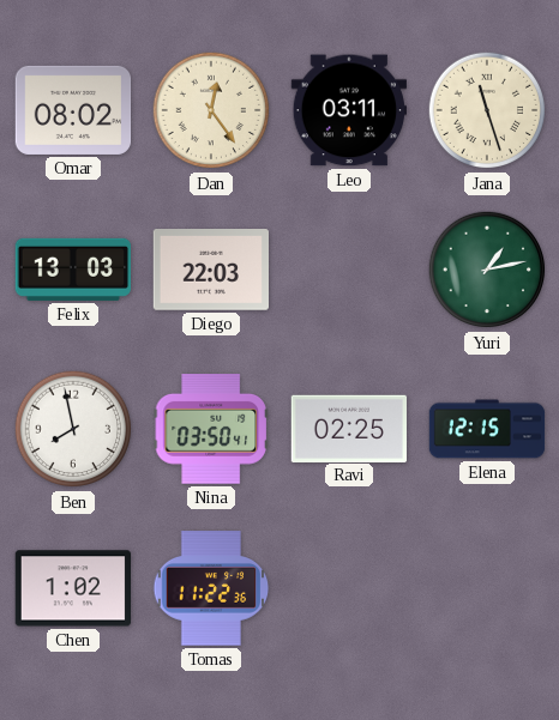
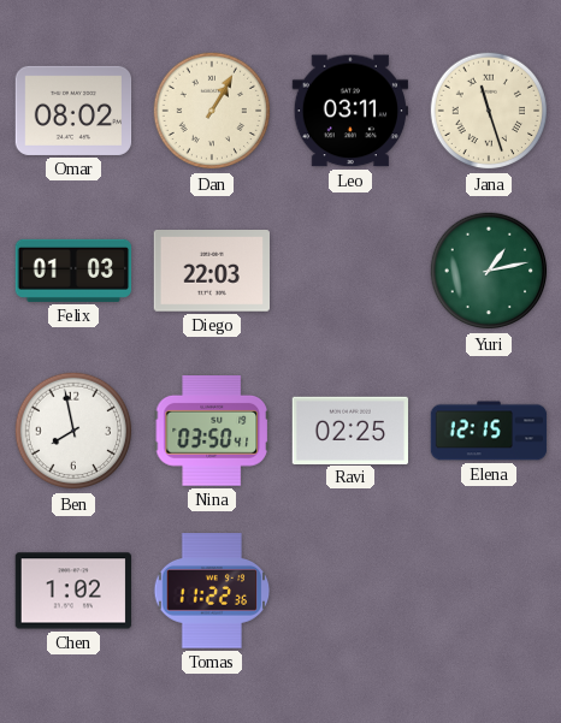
Dan: 12:24 -> 1:05 (212, 111)
Felix: 13:03 -> 01:03 (73, 271)
